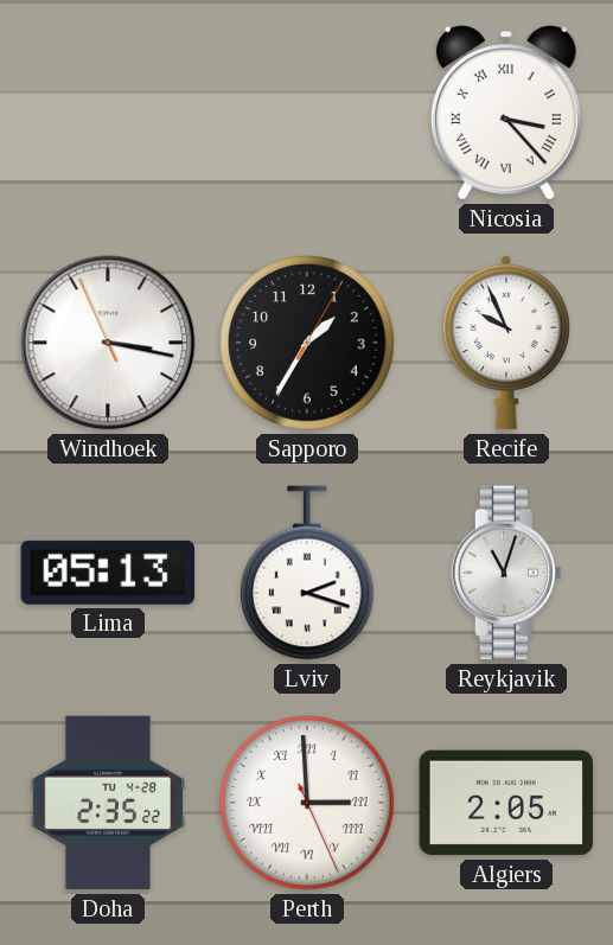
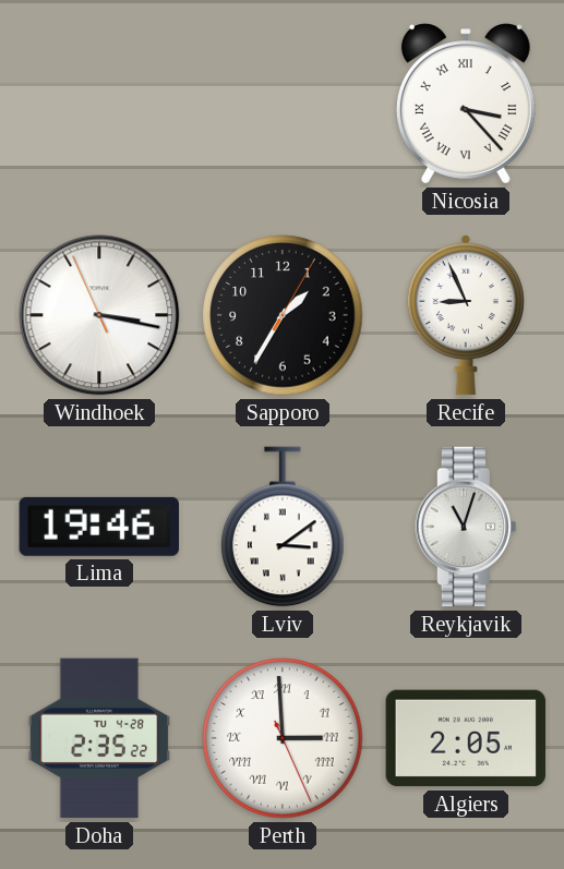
Recife: 9:56 -> 8:56 (466, 315)
Lima: 05:13 -> 19:46 (98, 527)
Lviv: 2:18 -> 3:09 (283, 527)
